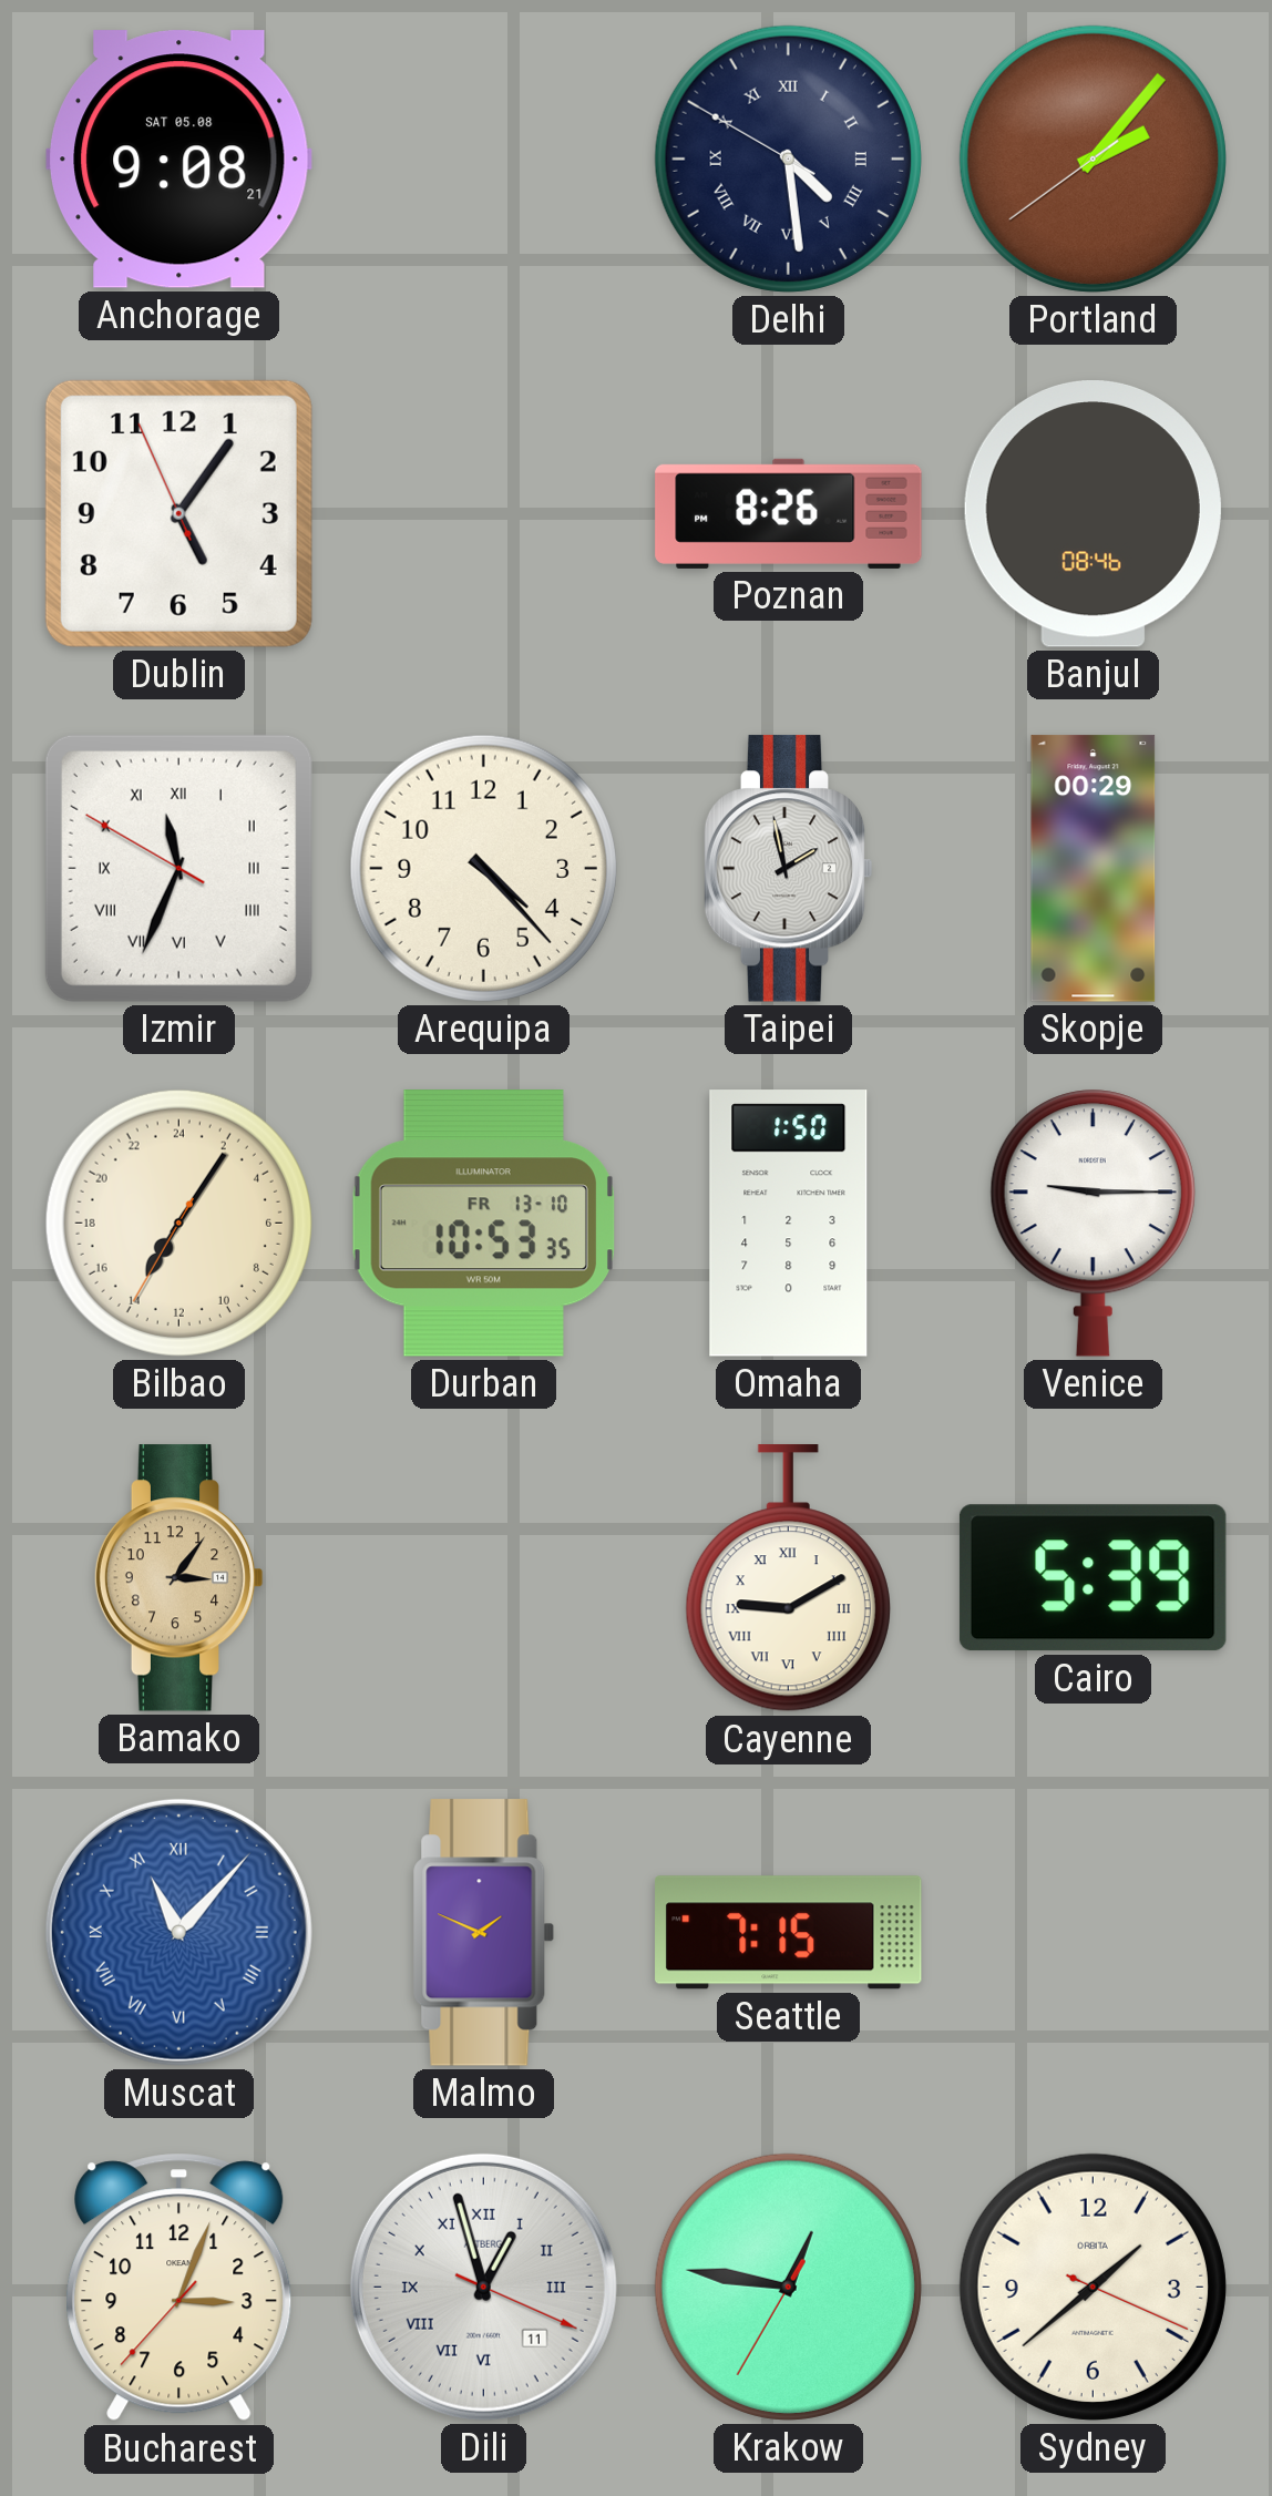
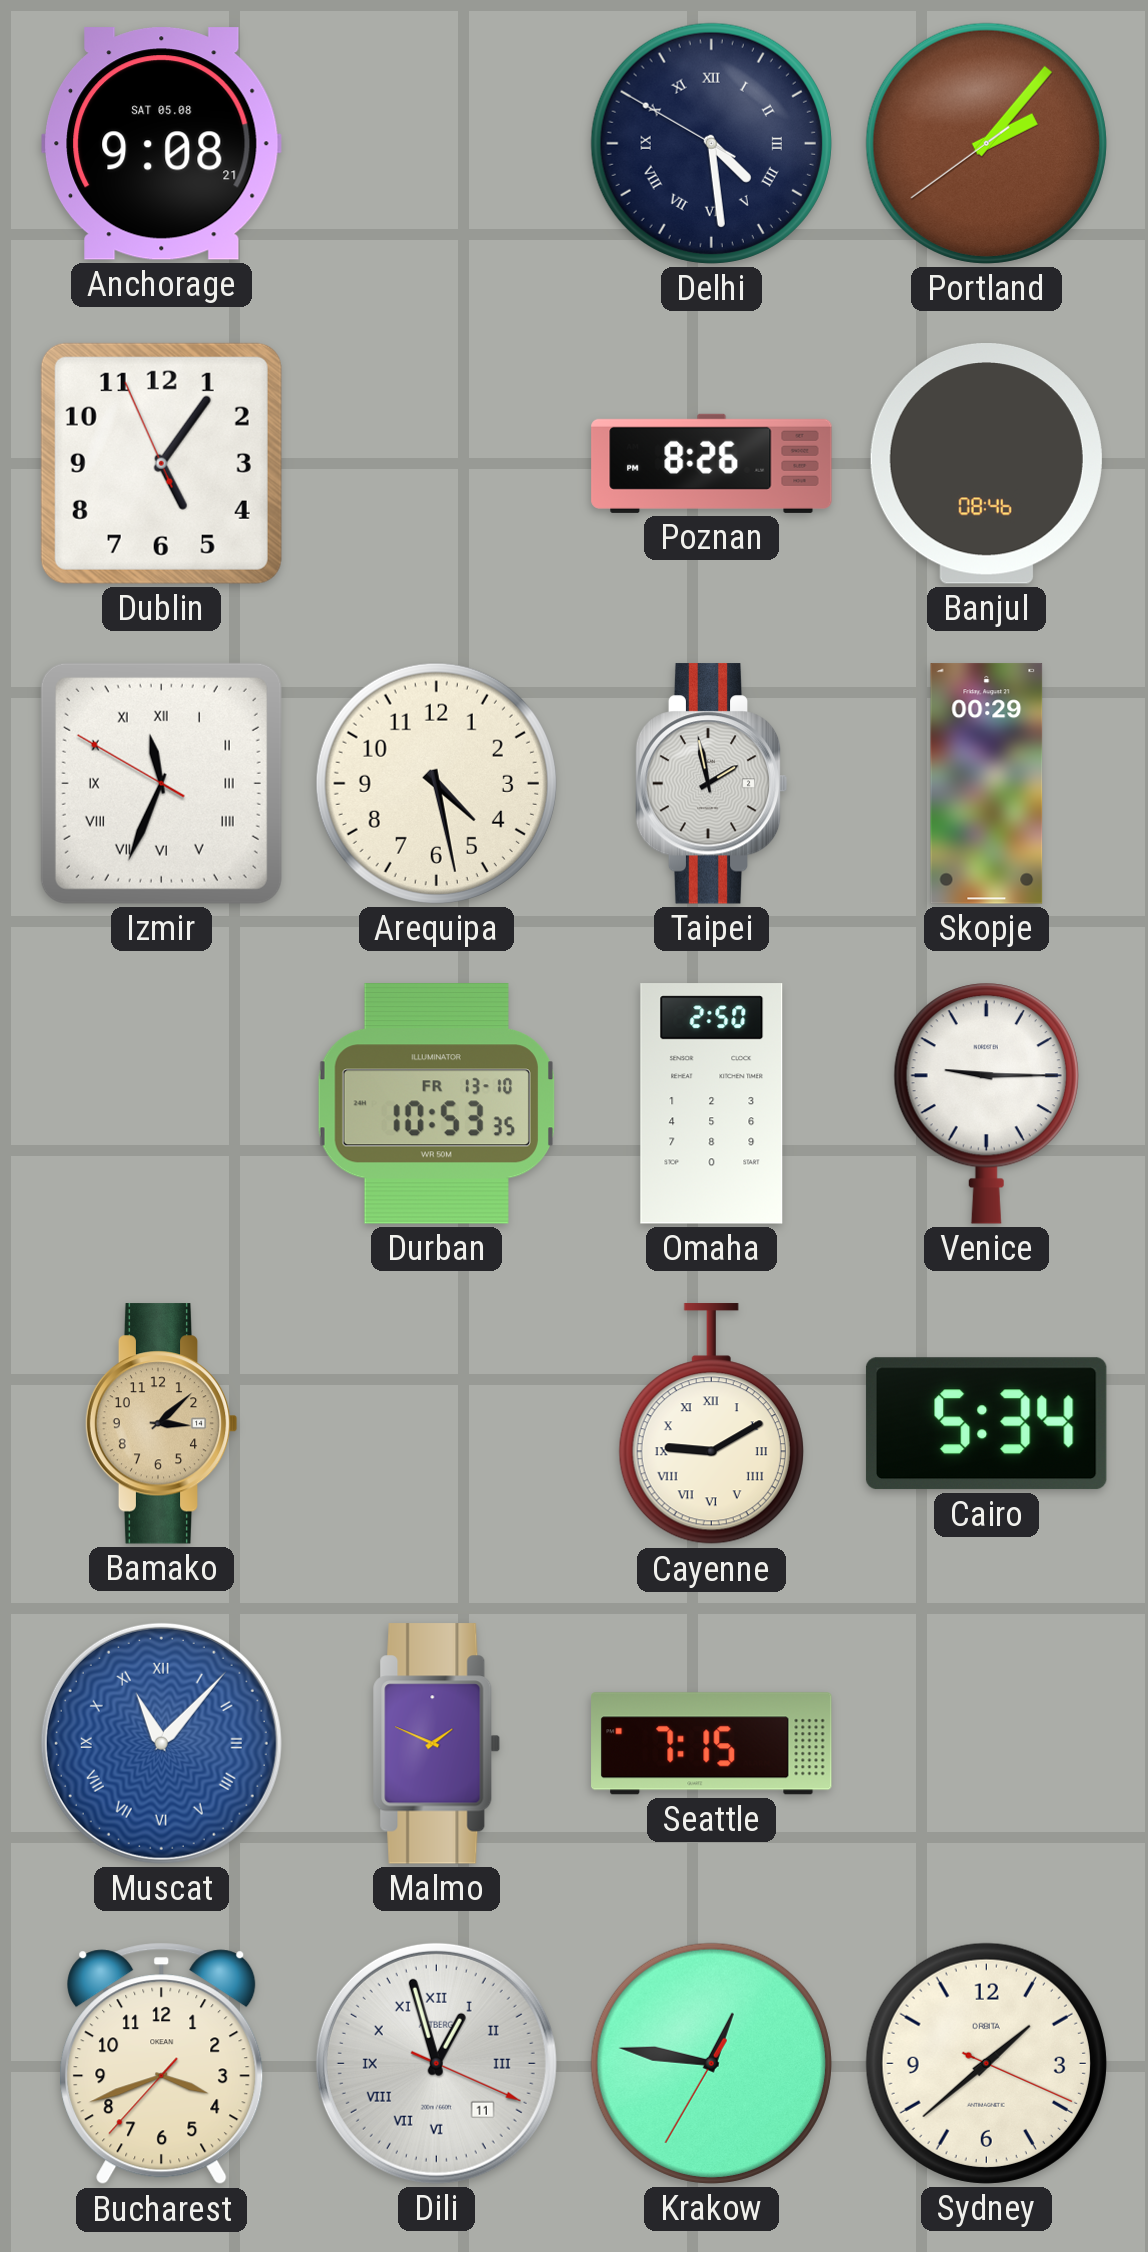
Arequipa: 4:23 -> 4:28 (436, 783)
Bilbao: 14:05 -> none (178, 1223)
Omaha: 1:50 -> 2:50 (712, 1104)
Bamako: 3:06 -> 3:08 (161, 1424)
Cairo: 5:39 -> 5:34 (986, 1424)
Bucharest: 3:03 -> 3:41 (162, 2064)
